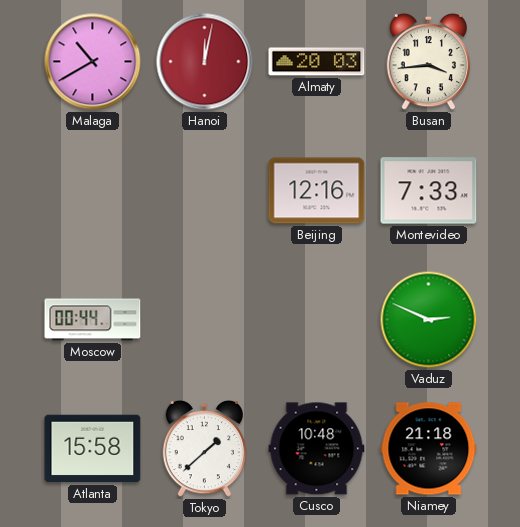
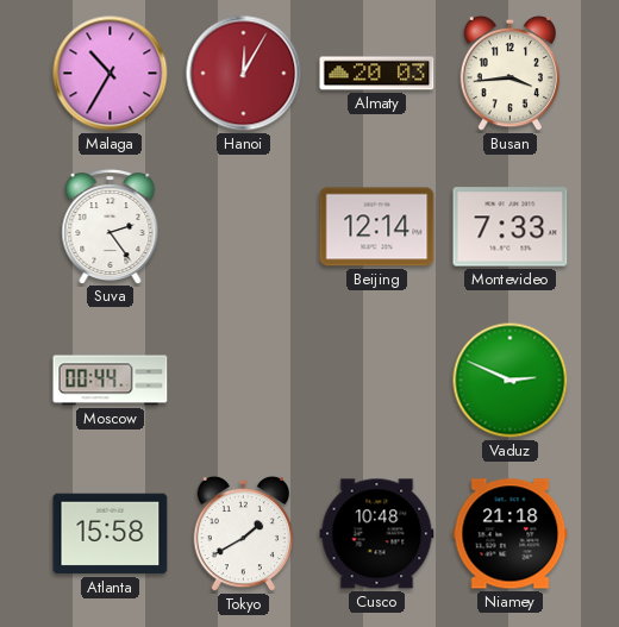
Malaga: 10:40 -> 10:35 (111, 74)
Hanoi: 12:02 -> 12:05 (244, 74)
Suva: none -> 2:24 (111, 227)
Beijing: 12:16 -> 12:14 (377, 227)
Tokyo: 1:38 -> 1:40 (244, 534)
